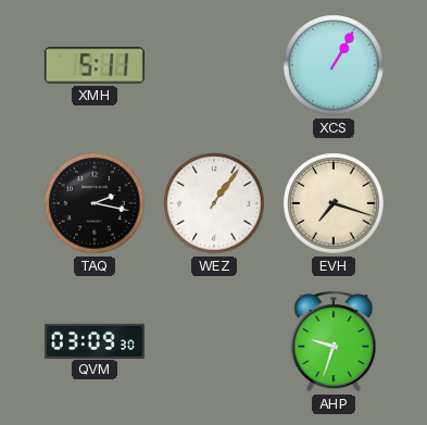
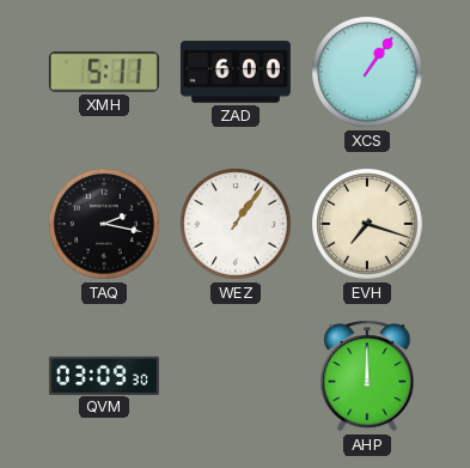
ZAD: none -> 6:00 (236, 72)
XCS: 1:05 -> 1:06 (367, 72)
AHP: 9:33 -> 12:00 (367, 376)
